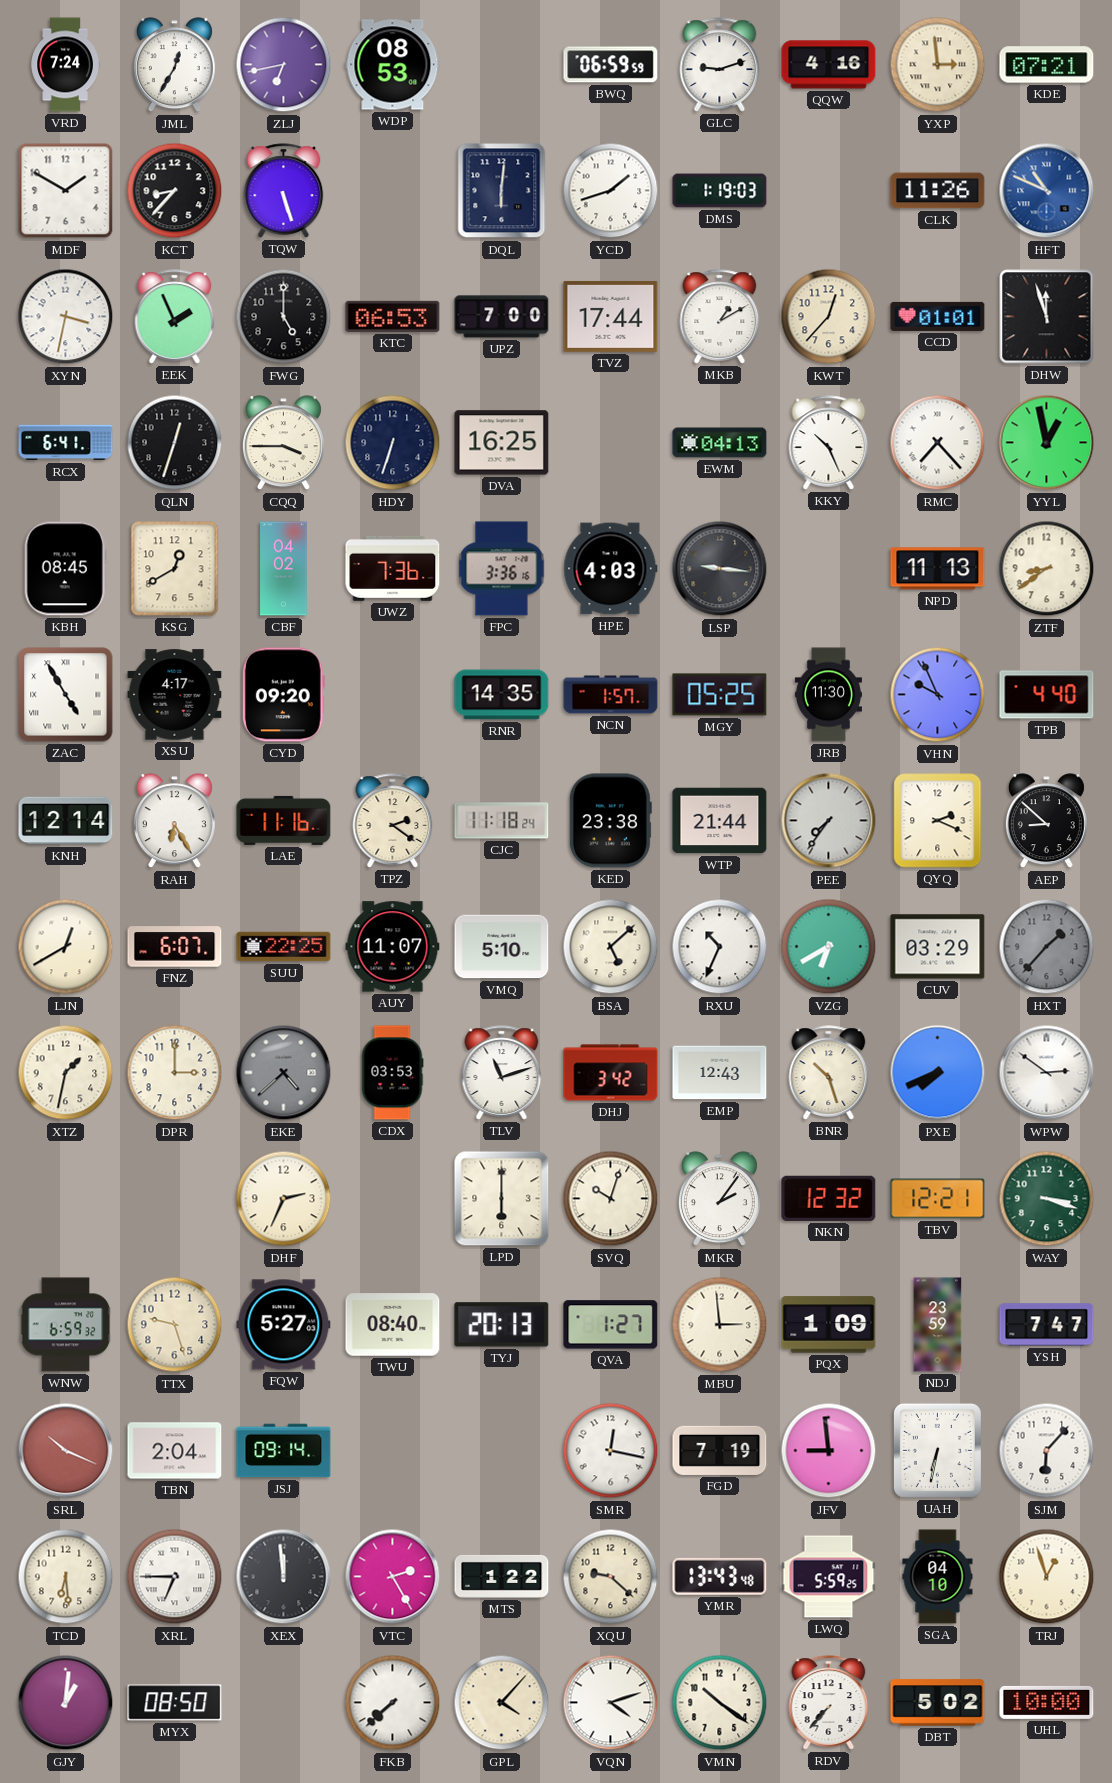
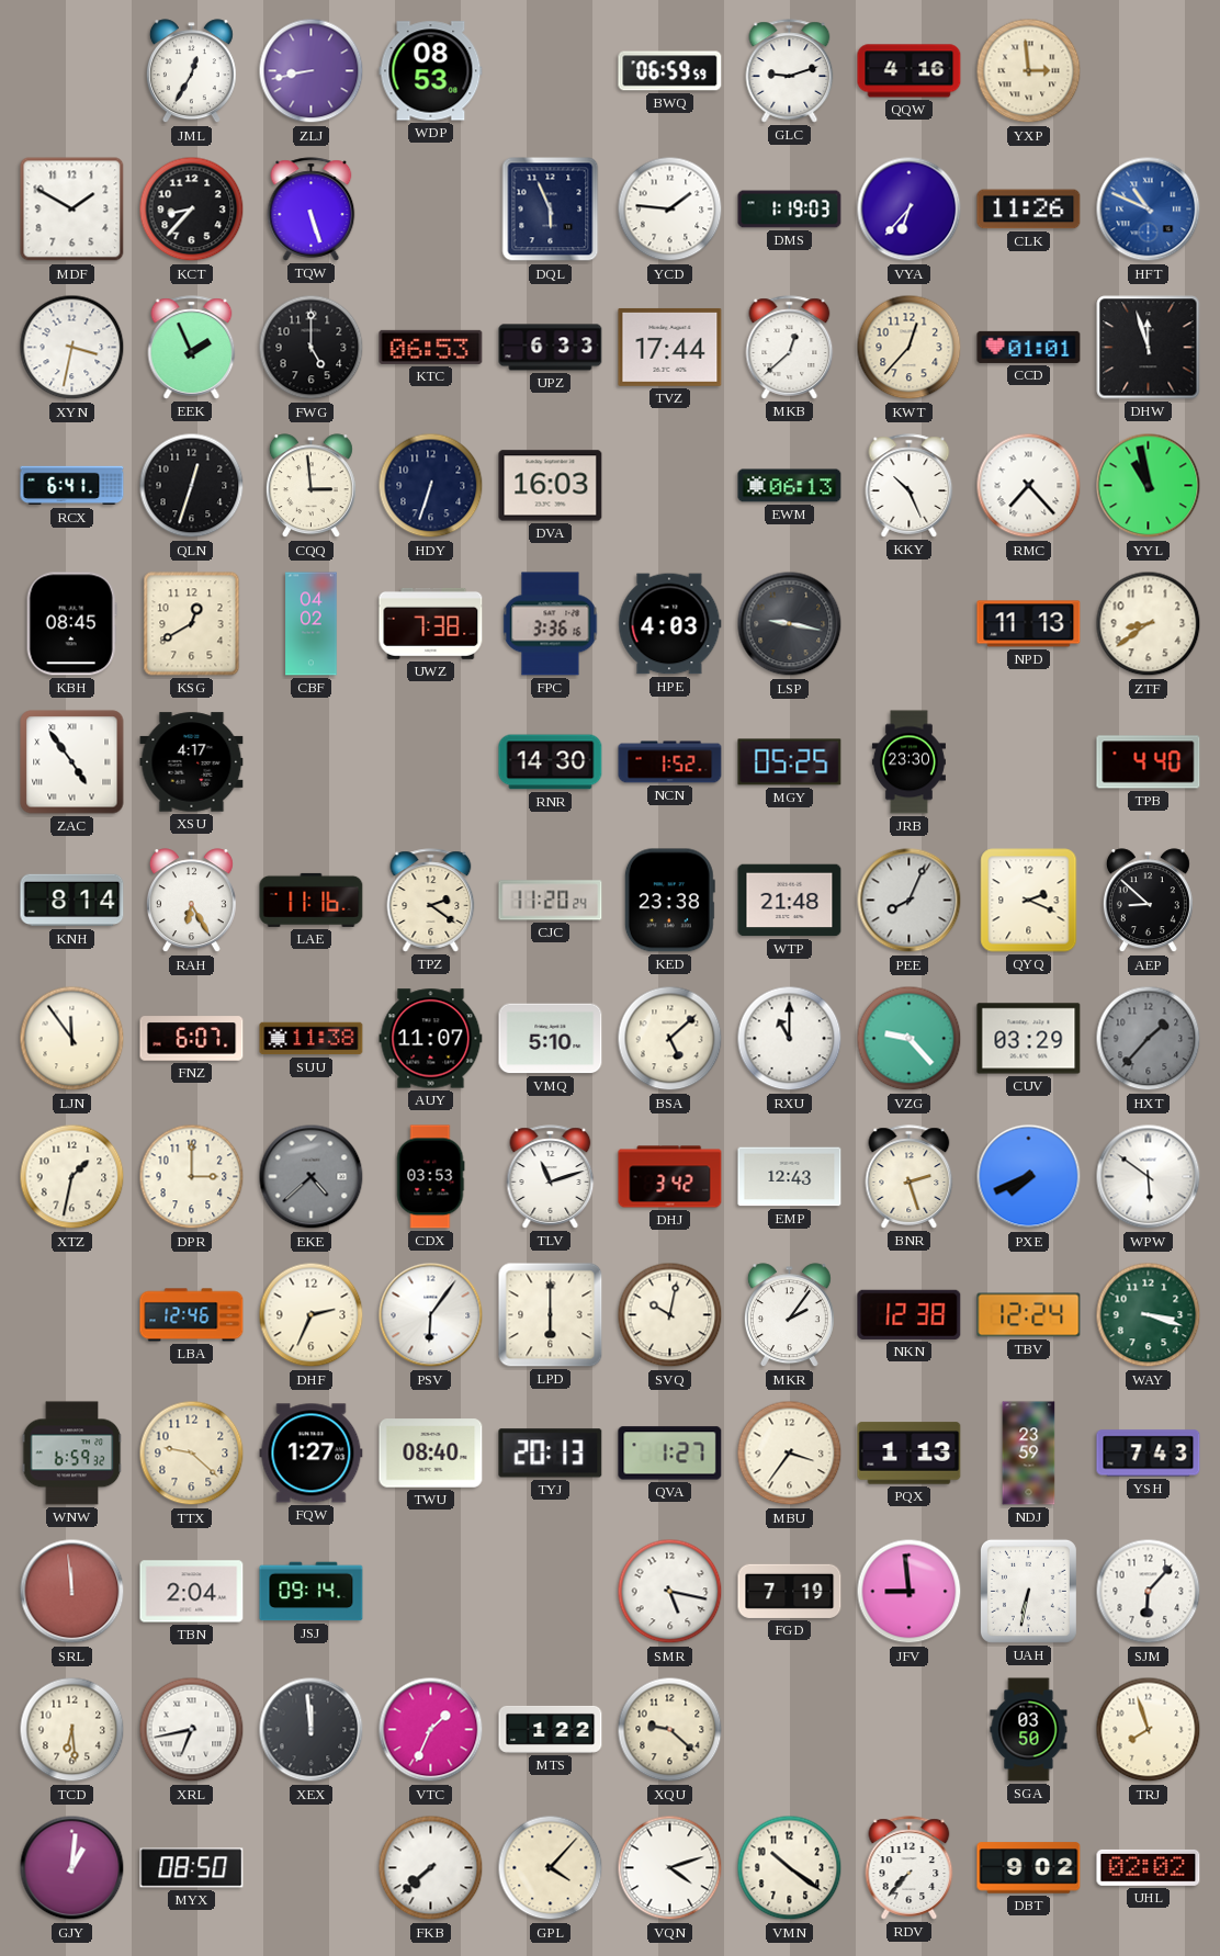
VRD: 7:24 -> none (65, 65)
ZLJ: 6:43 -> 8:43 (312, 71)
KDE: 07:21 -> none (1047, 65)
DQL: 6:01 -> 5:56 (551, 210)
YCD: 1:42 -> 1:46 (670, 210)
VYA: none -> 6:37 (910, 210)
UPZ: 7:00 -> 6:33 (551, 348)
MKB: 1:10 -> 12:38 (790, 348)
CQQ: 3:45 -> 2:59 (310, 486)
DVA: 16:25 -> 16:03 (551, 486)
EWM: 04:13 -> 06:13 (790, 486)
YYL: 12:58 -> 10:58 (1149, 486)
UWZ: 7:36 -> 7:38 (431, 623)
LSP: 9:16 -> 9:17 (790, 624)
ZAC: 4:55 -> 4:54 (72, 762)
CYD: 09:20 -> none (283, 695)
RNR: 14:35 -> 14:30 (551, 762)
NCN: 1:57 -> 1:52 (670, 762)
JRB: 11:30 -> 23:30 (908, 762)
VHN: 9:56 -> none (938, 695)
KNH: 12:14 -> 8:14 (72, 901)
CJC: 11:18 -> 11:20 (551, 901)
WTP: 21:44 -> 21:48 (790, 901)
PEE: 7:36 -> 8:04 (910, 901)
LJN: 12:40 -> 11:54 (72, 1039)
SUU: 22:25 -> 11:38 (312, 1039)
RXU: 10:34 -> 11:00 (790, 1039)
VZG: 6:40 -> 9:23 (910, 1039)
BNR: 10:27 -> 2:27 (910, 1177)
WPW: 2:51 -> 5:51 (1149, 1177)
LBA: none -> 12:46 (192, 1315)
PSV: none -> 6:06 (431, 1315)
SVQ: 10:03 -> 10:02 (670, 1315)
NKN: 12:32 -> 12:38 (910, 1314)
TBV: 12:21 -> 12:24 (1029, 1315)
TTX: 9:27 -> 9:22 (192, 1454)
FQW: 5:27 -> 1:27 (312, 1454)
MBU: 2:59 -> 3:36 (790, 1454)
PQX: 1:09 -> 1:13 (910, 1454)
YSH: 7:47 -> 7:43 (1149, 1454)
SRL: 10:19 -> 11:59 (72, 1592)
SMR: 12:17 -> 5:17 (670, 1592)
XRL: 6:45 -> 6:43 (192, 1730)
VTC: 2:25 -> 1:34 (431, 1730)
YMR: 13:43 -> none (720, 1576)
LWQ: 5:59 -> none (829, 1577)
SGA: 04:10 -> 03:50 (1029, 1730)
TRJ: 12:57 -> 7:57 (1149, 1730)
DBT: 5:02 -> 9:02 (1029, 1868)
UHL: 10:00 -> 02:02 (1149, 1867)
